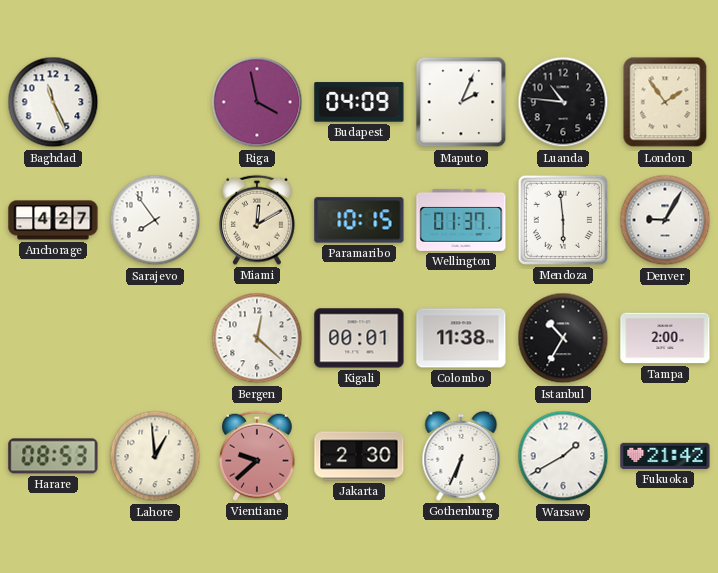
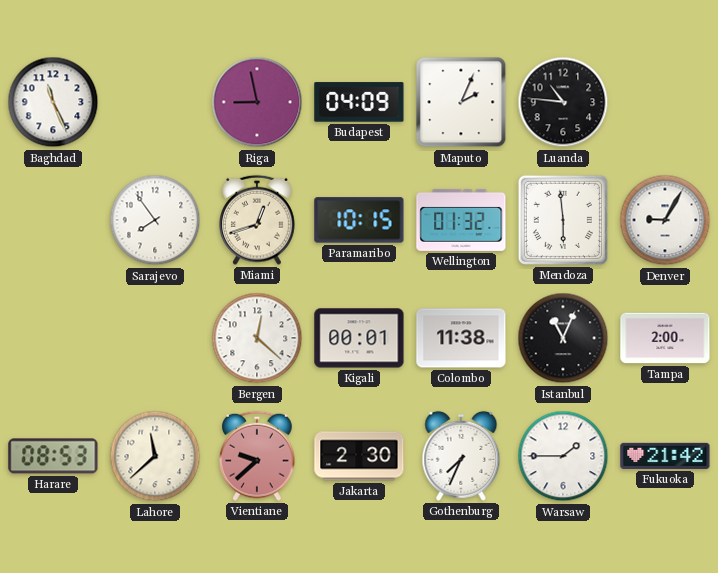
Riga: 3:58 -> 8:58 (257, 102)
London: 1:54 -> none (665, 102)
Anchorage: 4:27 -> none (53, 220)
Miami: 12:10 -> 12:42 (258, 220)
Wellington: 01:37 -> 01:32 (461, 220)
Istanbul: 10:35 -> 11:04 (563, 338)
Lahore: 12:59 -> 11:38 (155, 456)
Gothenburg: 6:34 -> 7:34 (461, 456)
Warsaw: 1:40 -> 1:45 (563, 456)
